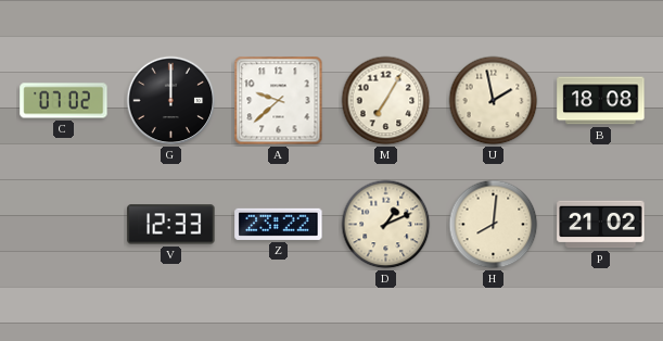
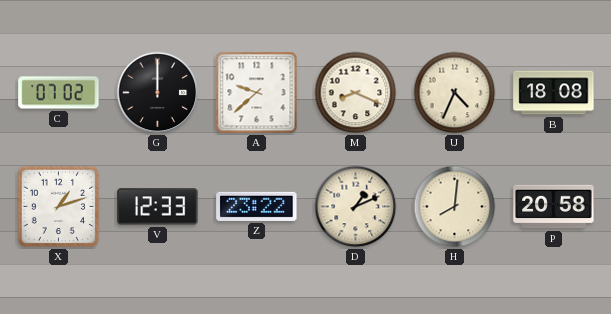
M: 7:05 -> 8:19 (356, 93)
U: 1:58 -> 4:34 (455, 93)
X: none -> 1:12 (59, 207)
P: 21:02 -> 20:58 (554, 207)
